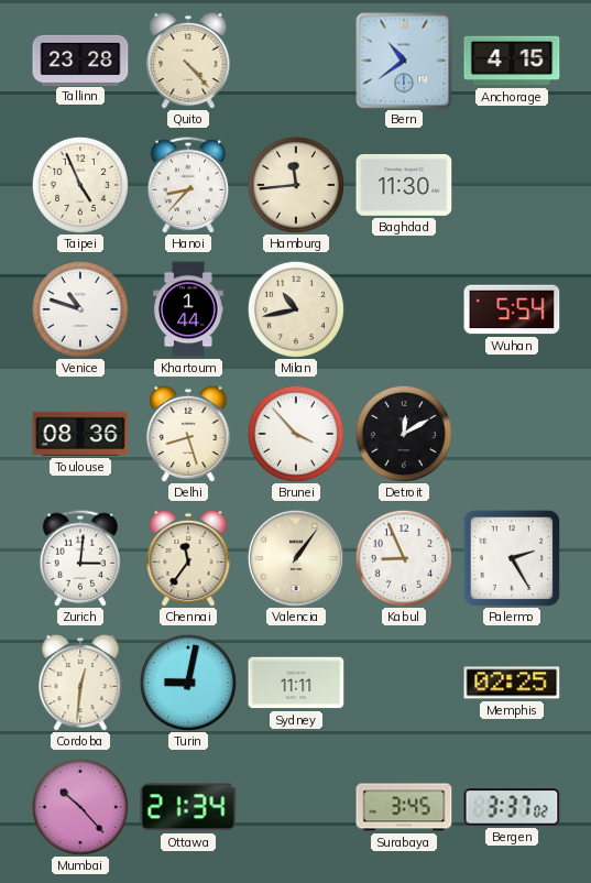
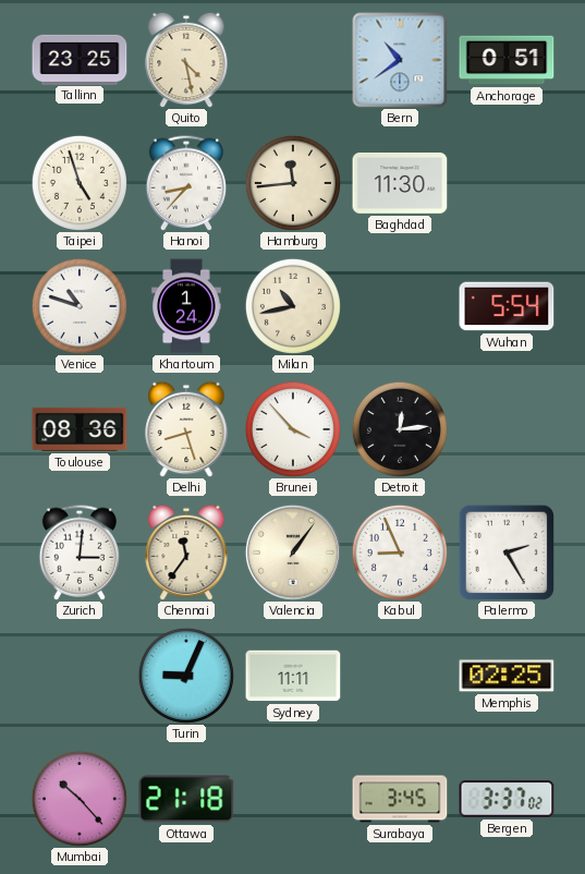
Tallinn: 23:28 -> 23:25 (80, 59)
Quito: 4:23 -> 4:28 (186, 60)
Anchorage: 4:15 -> 0:51 (507, 60)
Taipei: 4:56 -> 4:57 (80, 183)
Khartoum: 1:44 -> 1:24 (186, 306)
Detroit: 12:10 -> 12:14 (400, 429)
Cordoba: 12:31 -> none (80, 683)
Turin: 9:02 -> 9:04 (186, 676)
Ottawa: 21:34 -> 21:18 (186, 799)
